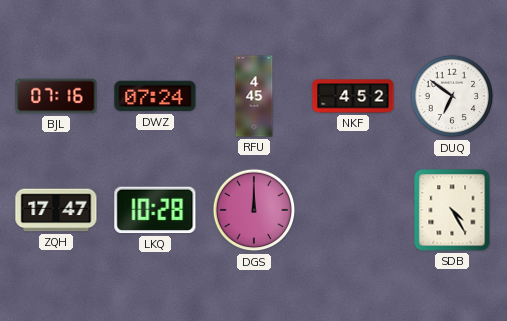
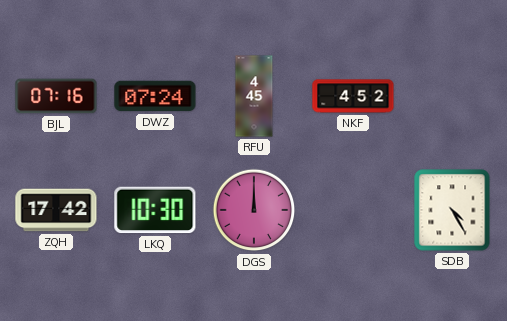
DUQ: 6:51 -> none (452, 96)
ZQH: 17:47 -> 17:42 (56, 210)
LKQ: 10:28 -> 10:30 (155, 210)
